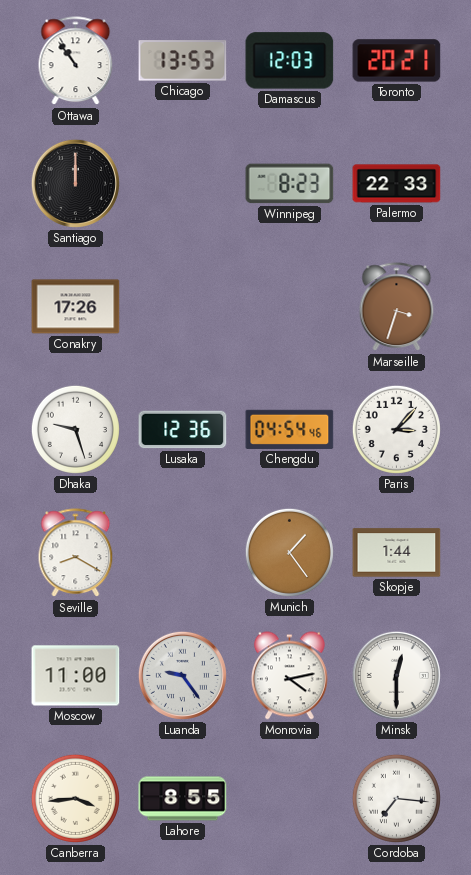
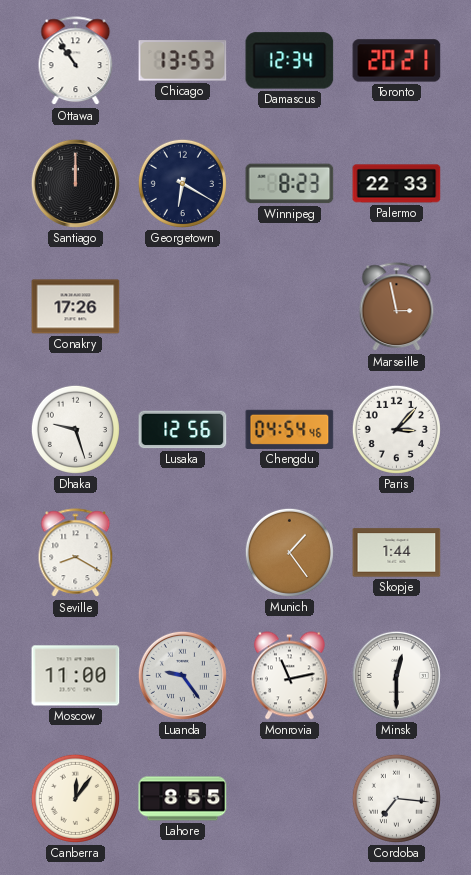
Damascus: 12:03 -> 12:34 (290, 61)
Georgetown: none -> 6:20 (182, 183)
Marseille: 3:33 -> 2:58 (397, 307)
Lusaka: 12:36 -> 12:56 (183, 430)
Monrovia: 4:13 -> 11:13 (289, 676)
Canberra: 3:44 -> 12:06 (75, 798)
